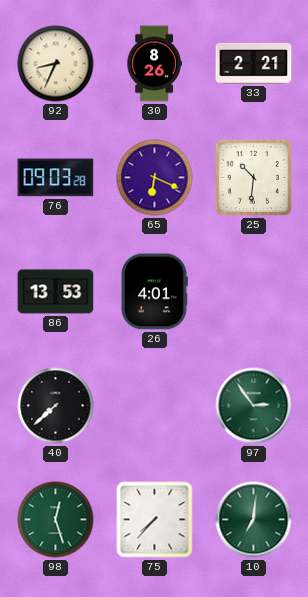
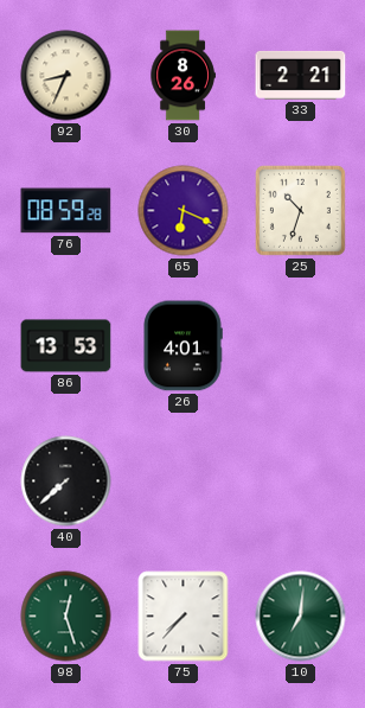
76: 09:03 -> 08:59 (66, 211)
25: 10:31 -> 10:33 (300, 210)
97: 2:54 -> none (254, 406)
